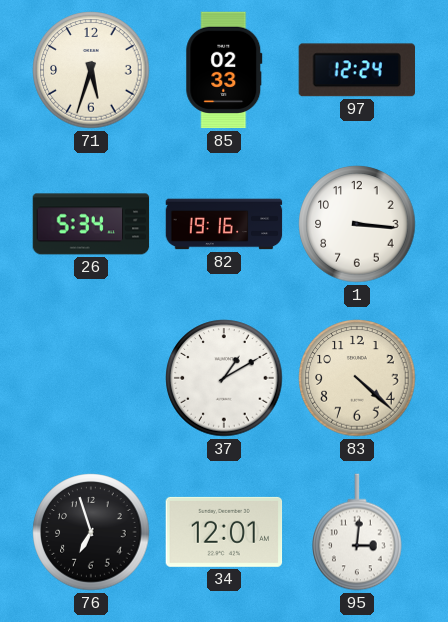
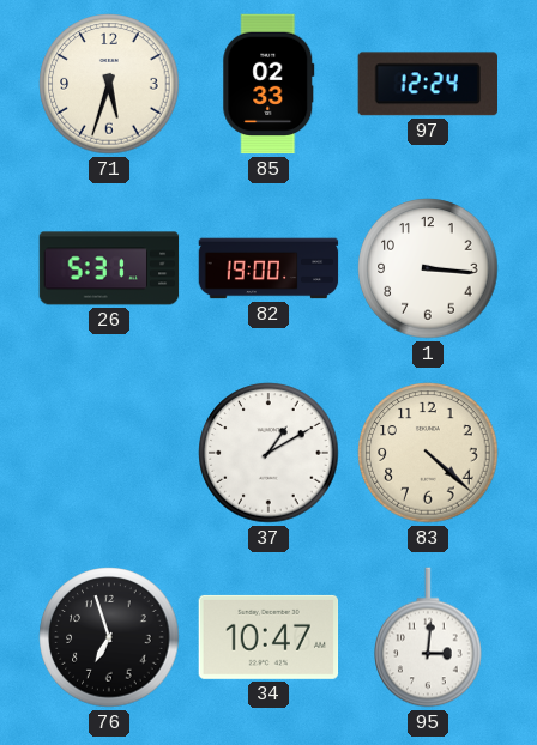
26: 5:34 -> 5:31 (109, 268)
82: 19:16 -> 19:00 (268, 268)
34: 12:01 -> 10:47 (268, 637)
